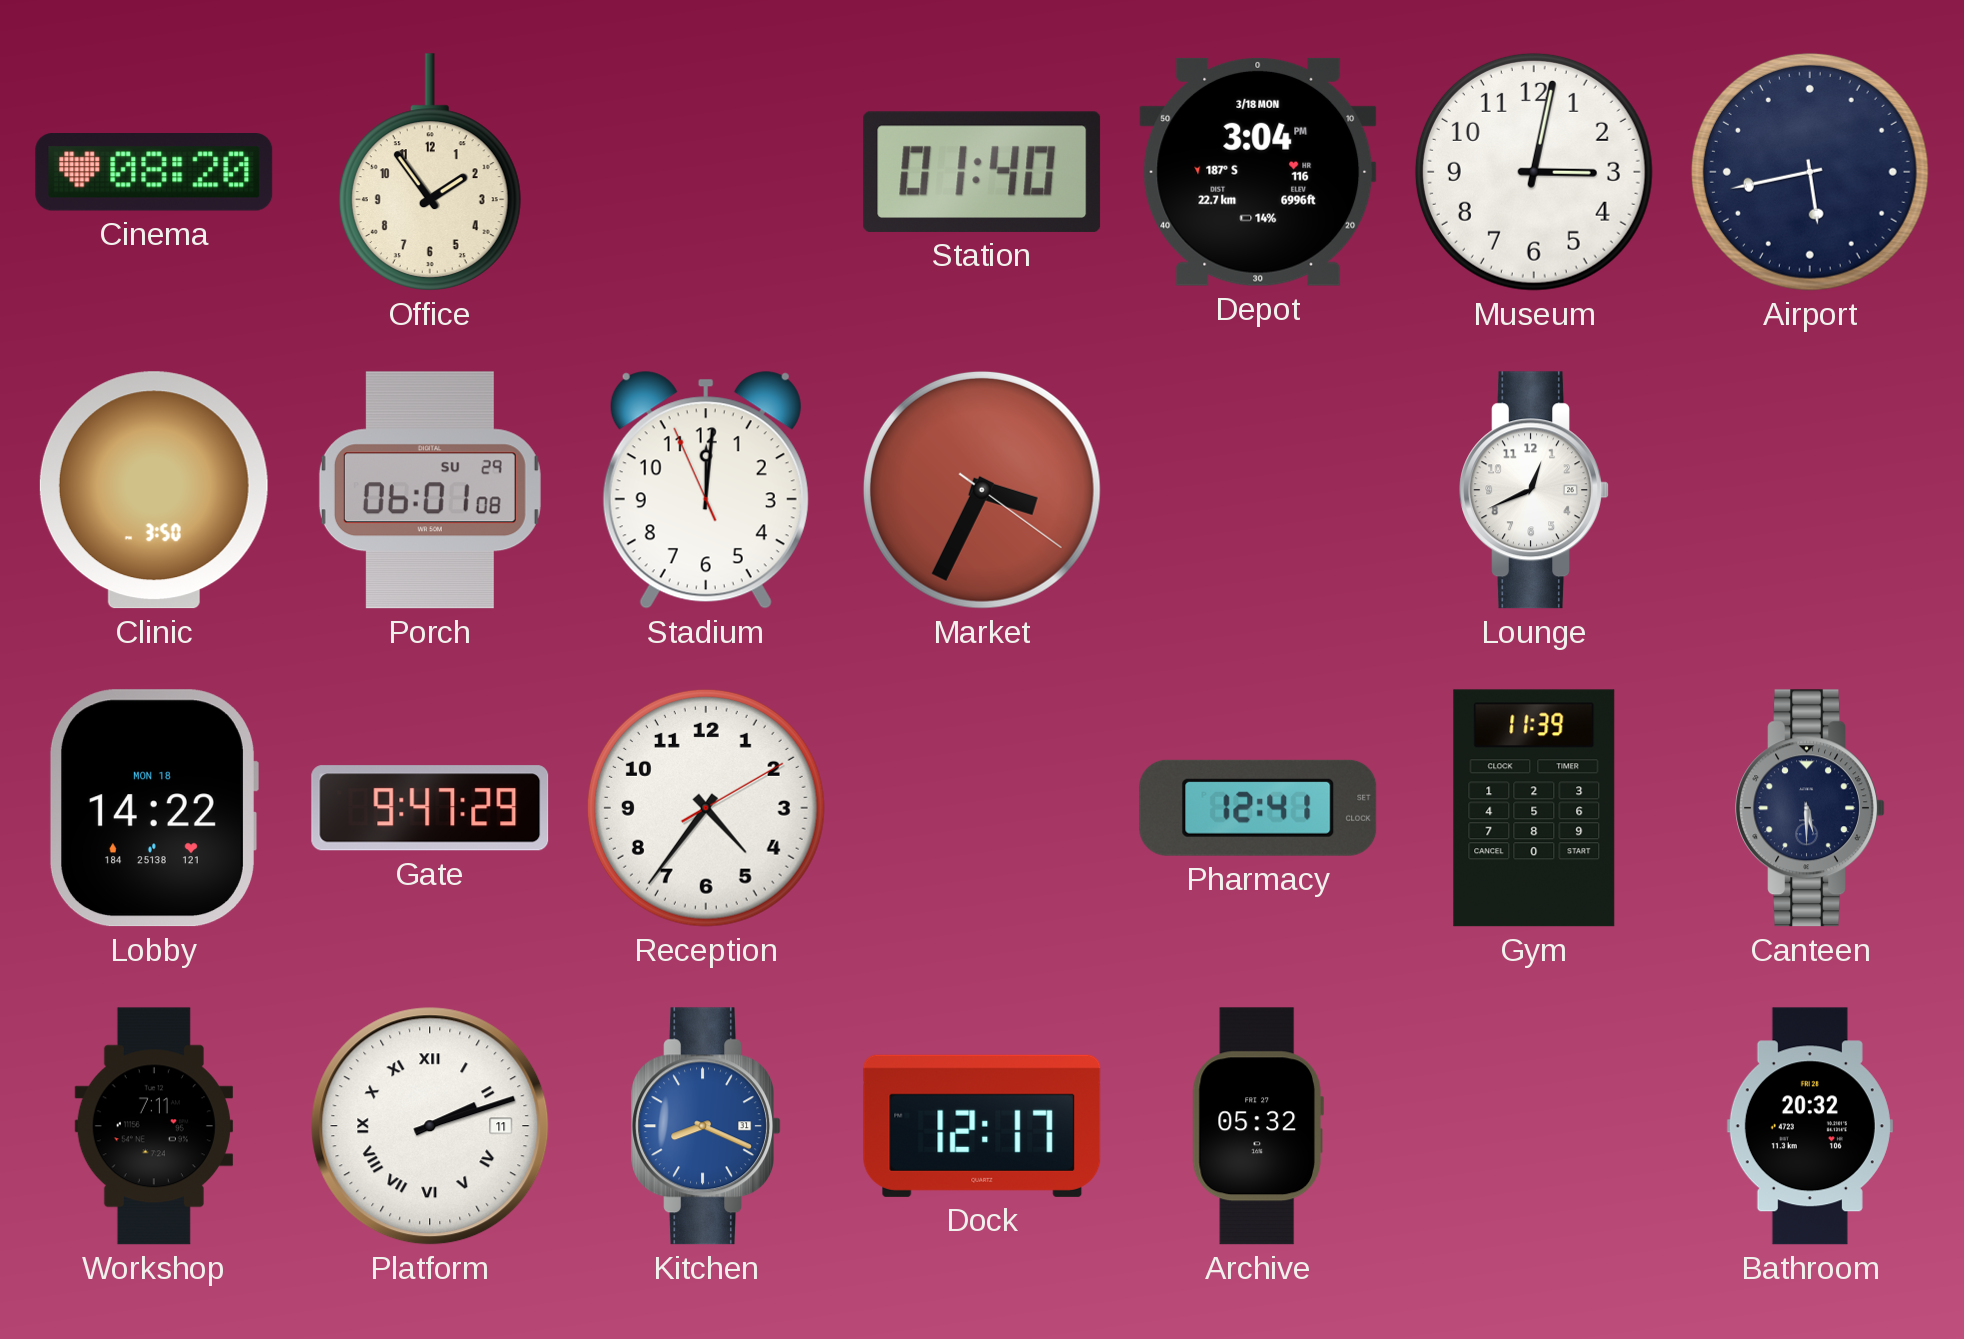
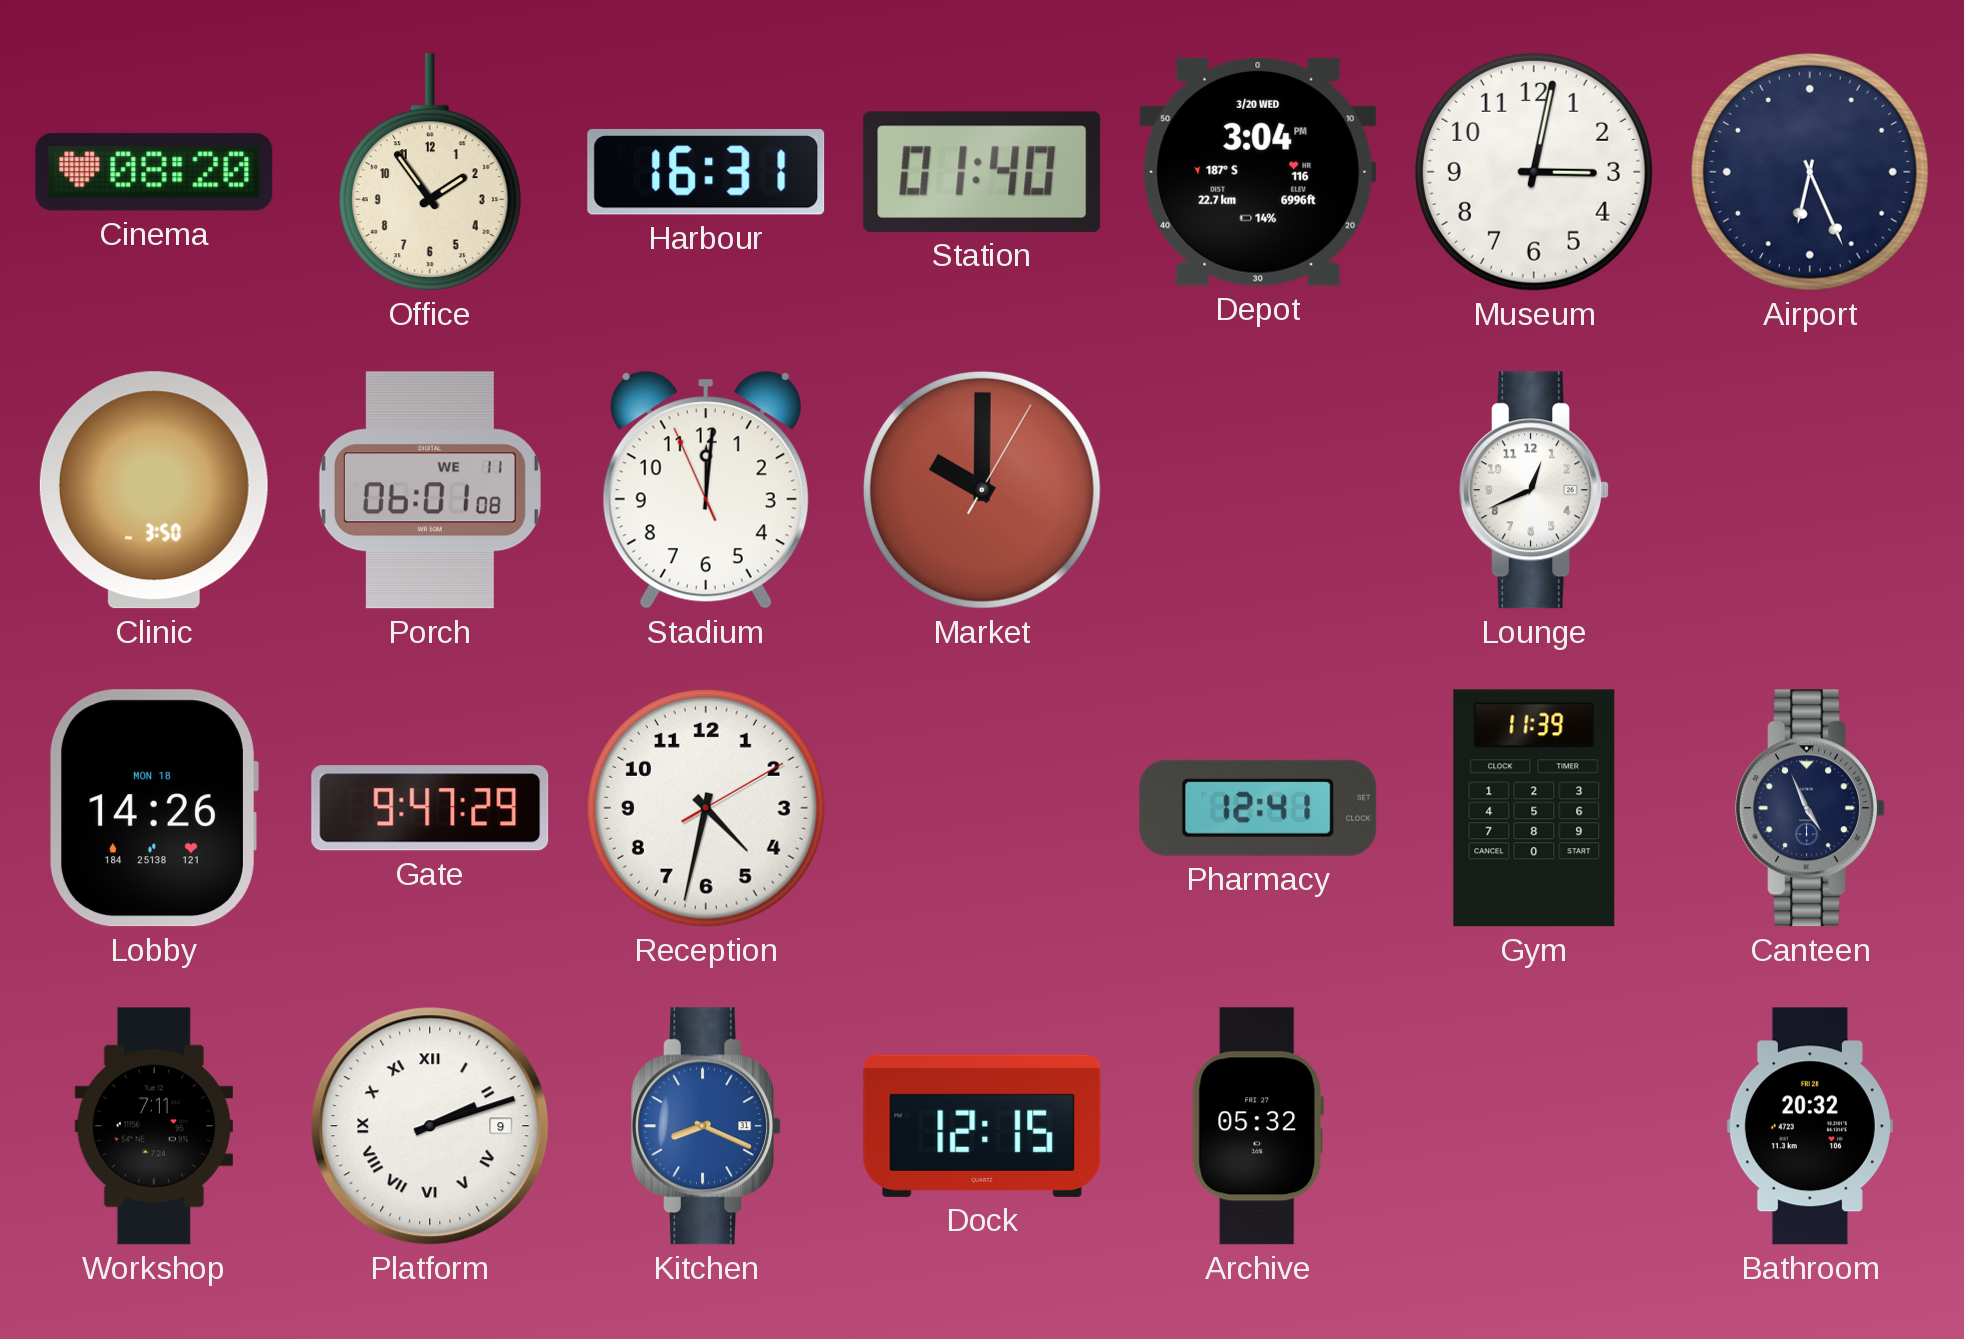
Harbour: none -> 16:31 (706, 172)
Depot date: 3/18 MON -> 3/20 WED (1258, 172)
Airport: 5:43 -> 6:26 (1810, 172)
Porch date: SU 29 -> WE 11 (430, 490)
Market: 3:34 -> 10:00 (982, 490)
Lobby: 14:22 -> 14:26 (153, 808)
Reception: 4:36 -> 4:32 (706, 808)
Canteen: 5:30 -> 4:56 (1810, 808)
Platform date: 11 -> 9 (430, 1126)
Dock: 12:17 -> 12:15 (982, 1126)
